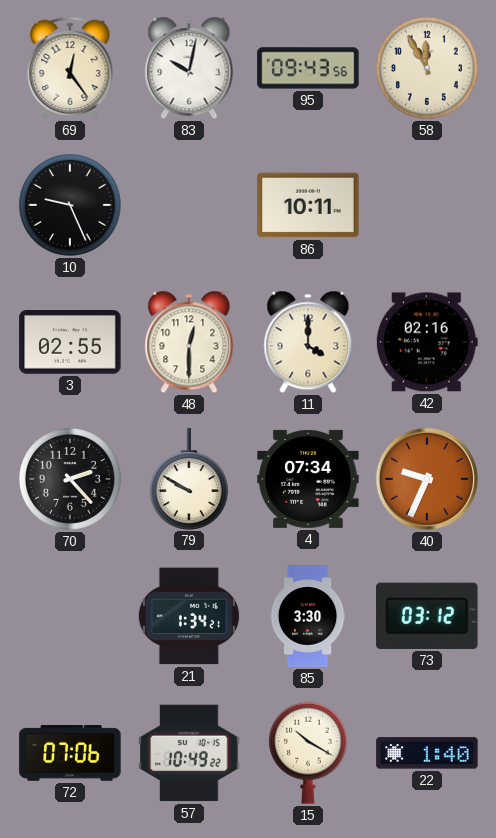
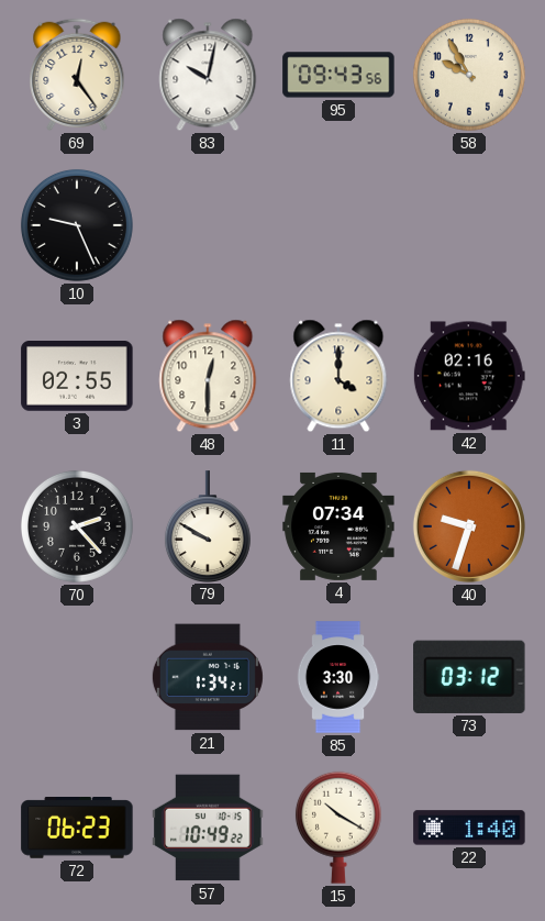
58: 11:55 -> 9:55 (469, 75)
86: 10:11 -> none (308, 205)
40: 9:34 -> 9:33 (469, 526)
72: 07:06 -> 06:23 (77, 829)
